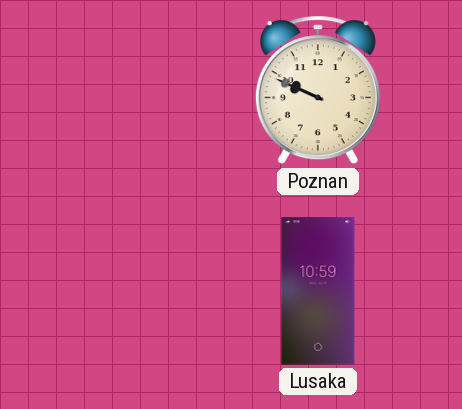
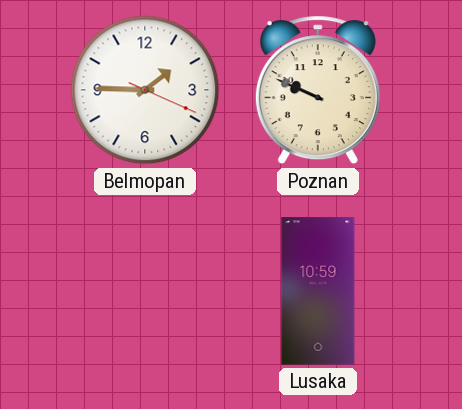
Belmopan: none -> 1:45 (145, 90)
